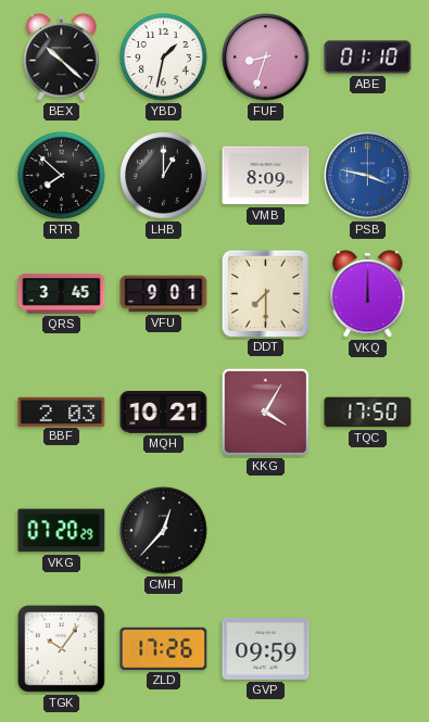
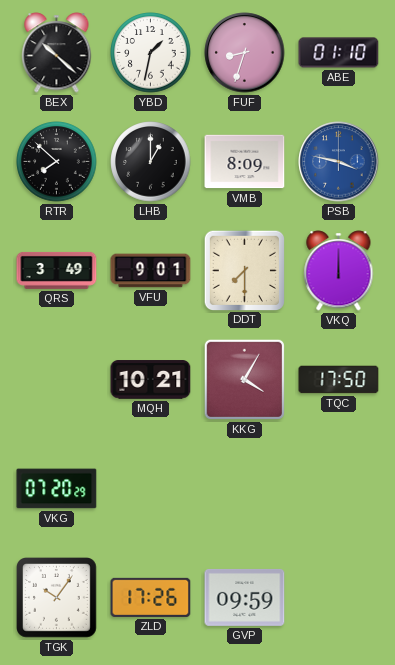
QRS: 3:45 -> 3:49 (57, 270)
BBF: 2:03 -> none (62, 411)
CMH: 12:37 -> none (164, 531)
